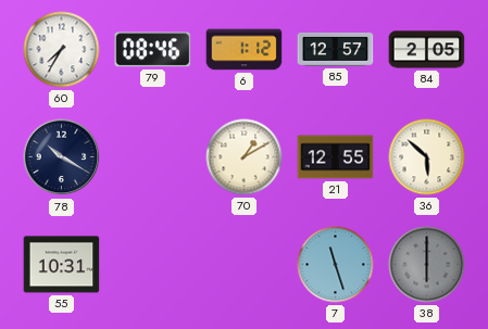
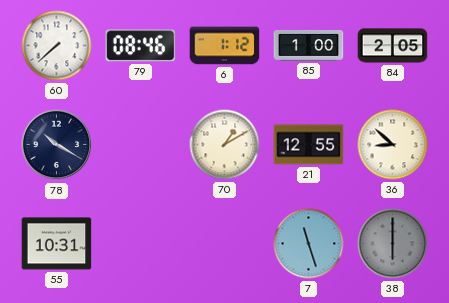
60: 7:35 -> 7:38 (57, 46)
85: 12:57 -> 1:00 (309, 46)
36: 5:52 -> 8:52 (393, 145)
